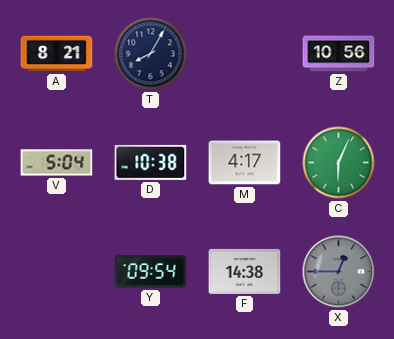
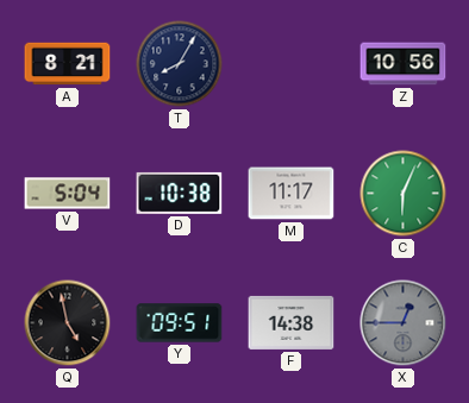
M: 4:17 -> 11:17 (292, 194)
Q: none -> 4:58 (68, 323)
Y: 09:54 -> 09:51 (180, 323)
